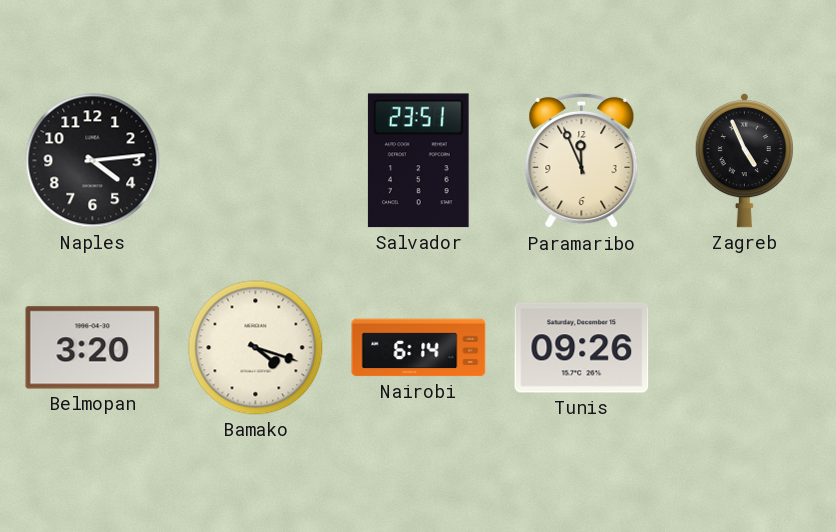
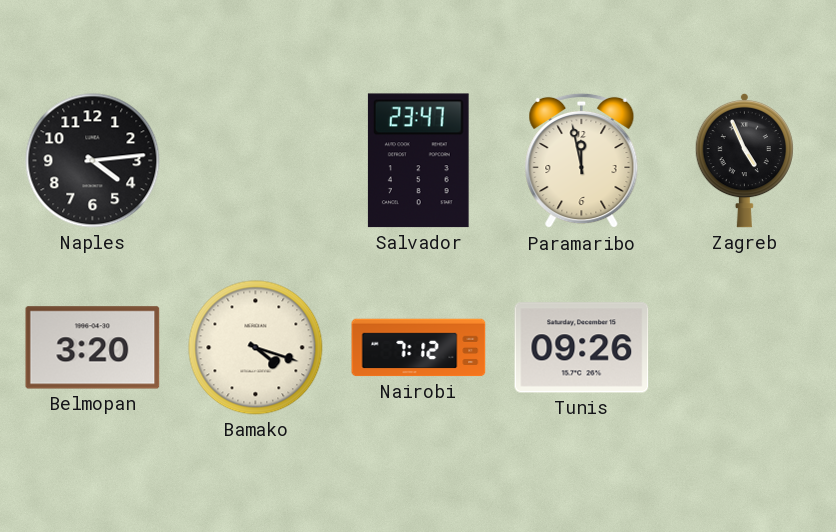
Salvador: 23:51 -> 23:47 (418, 161)
Paramaribo: 11:56 -> 11:58 (582, 161)
Nairobi: 6:14 -> 7:12 (419, 348)
